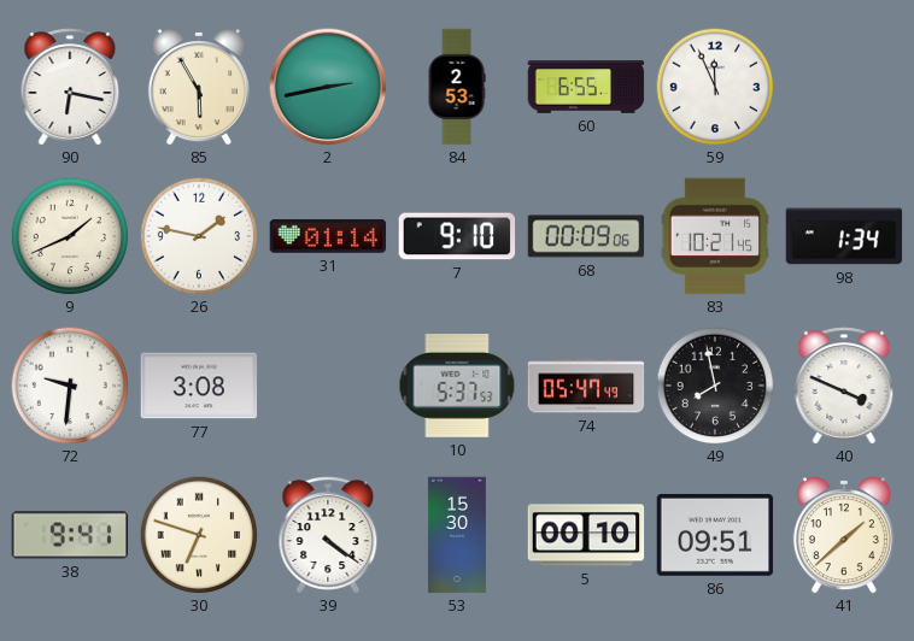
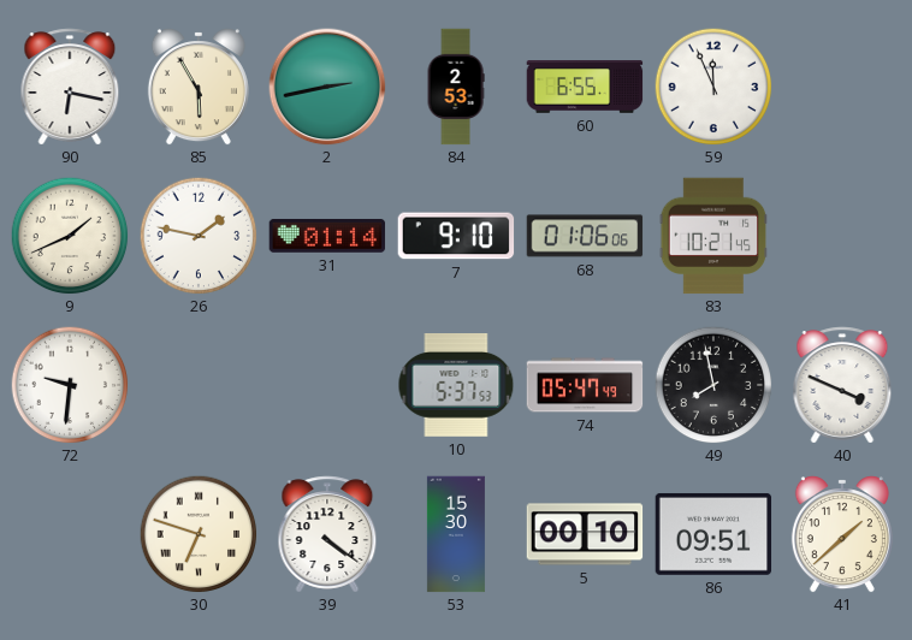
68: 00:09 -> 01:06 (585, 236)
98: 1:34 -> none (844, 236)
77: 3:08 -> none (199, 386)
38: 9:41 -> none (70, 535)
